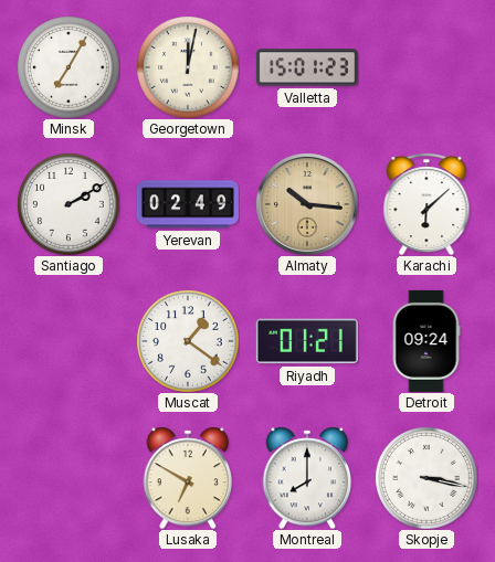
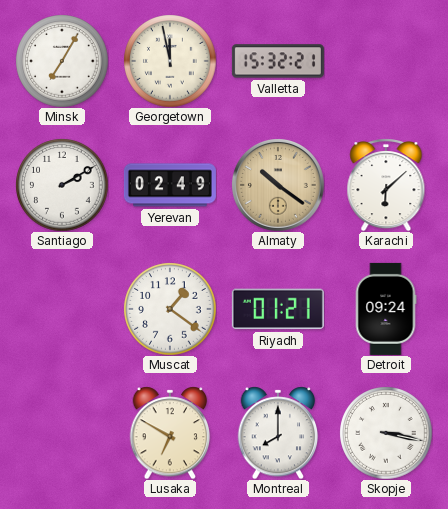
Georgetown: 12:02 -> 11:58 (170, 61)
Valletta: 15:01 -> 15:32 (278, 61)
Almaty: 10:16 -> 10:21 (278, 185)
